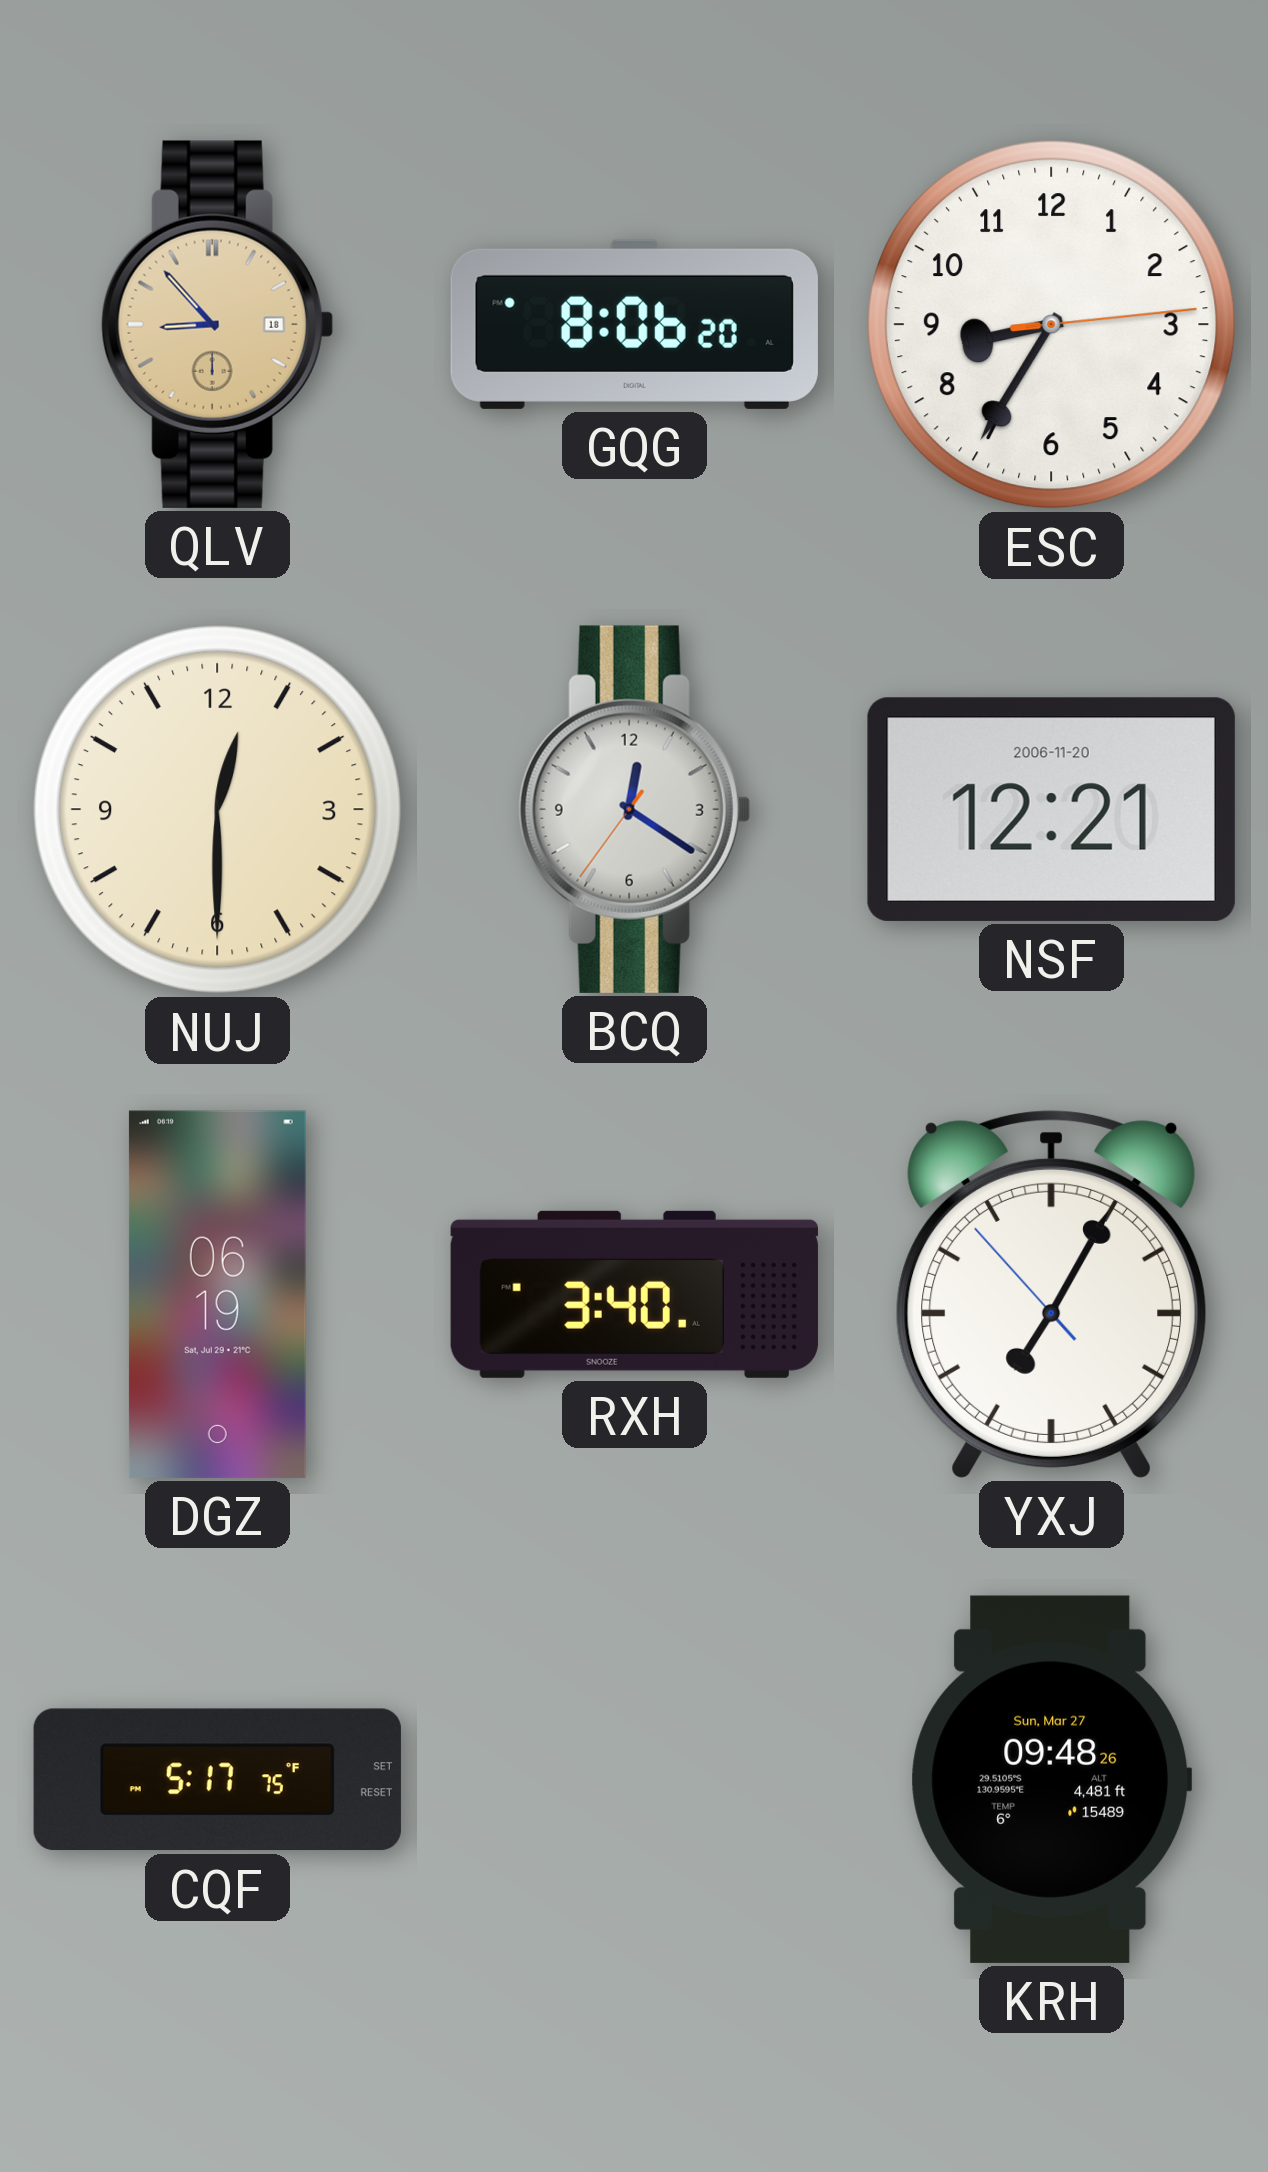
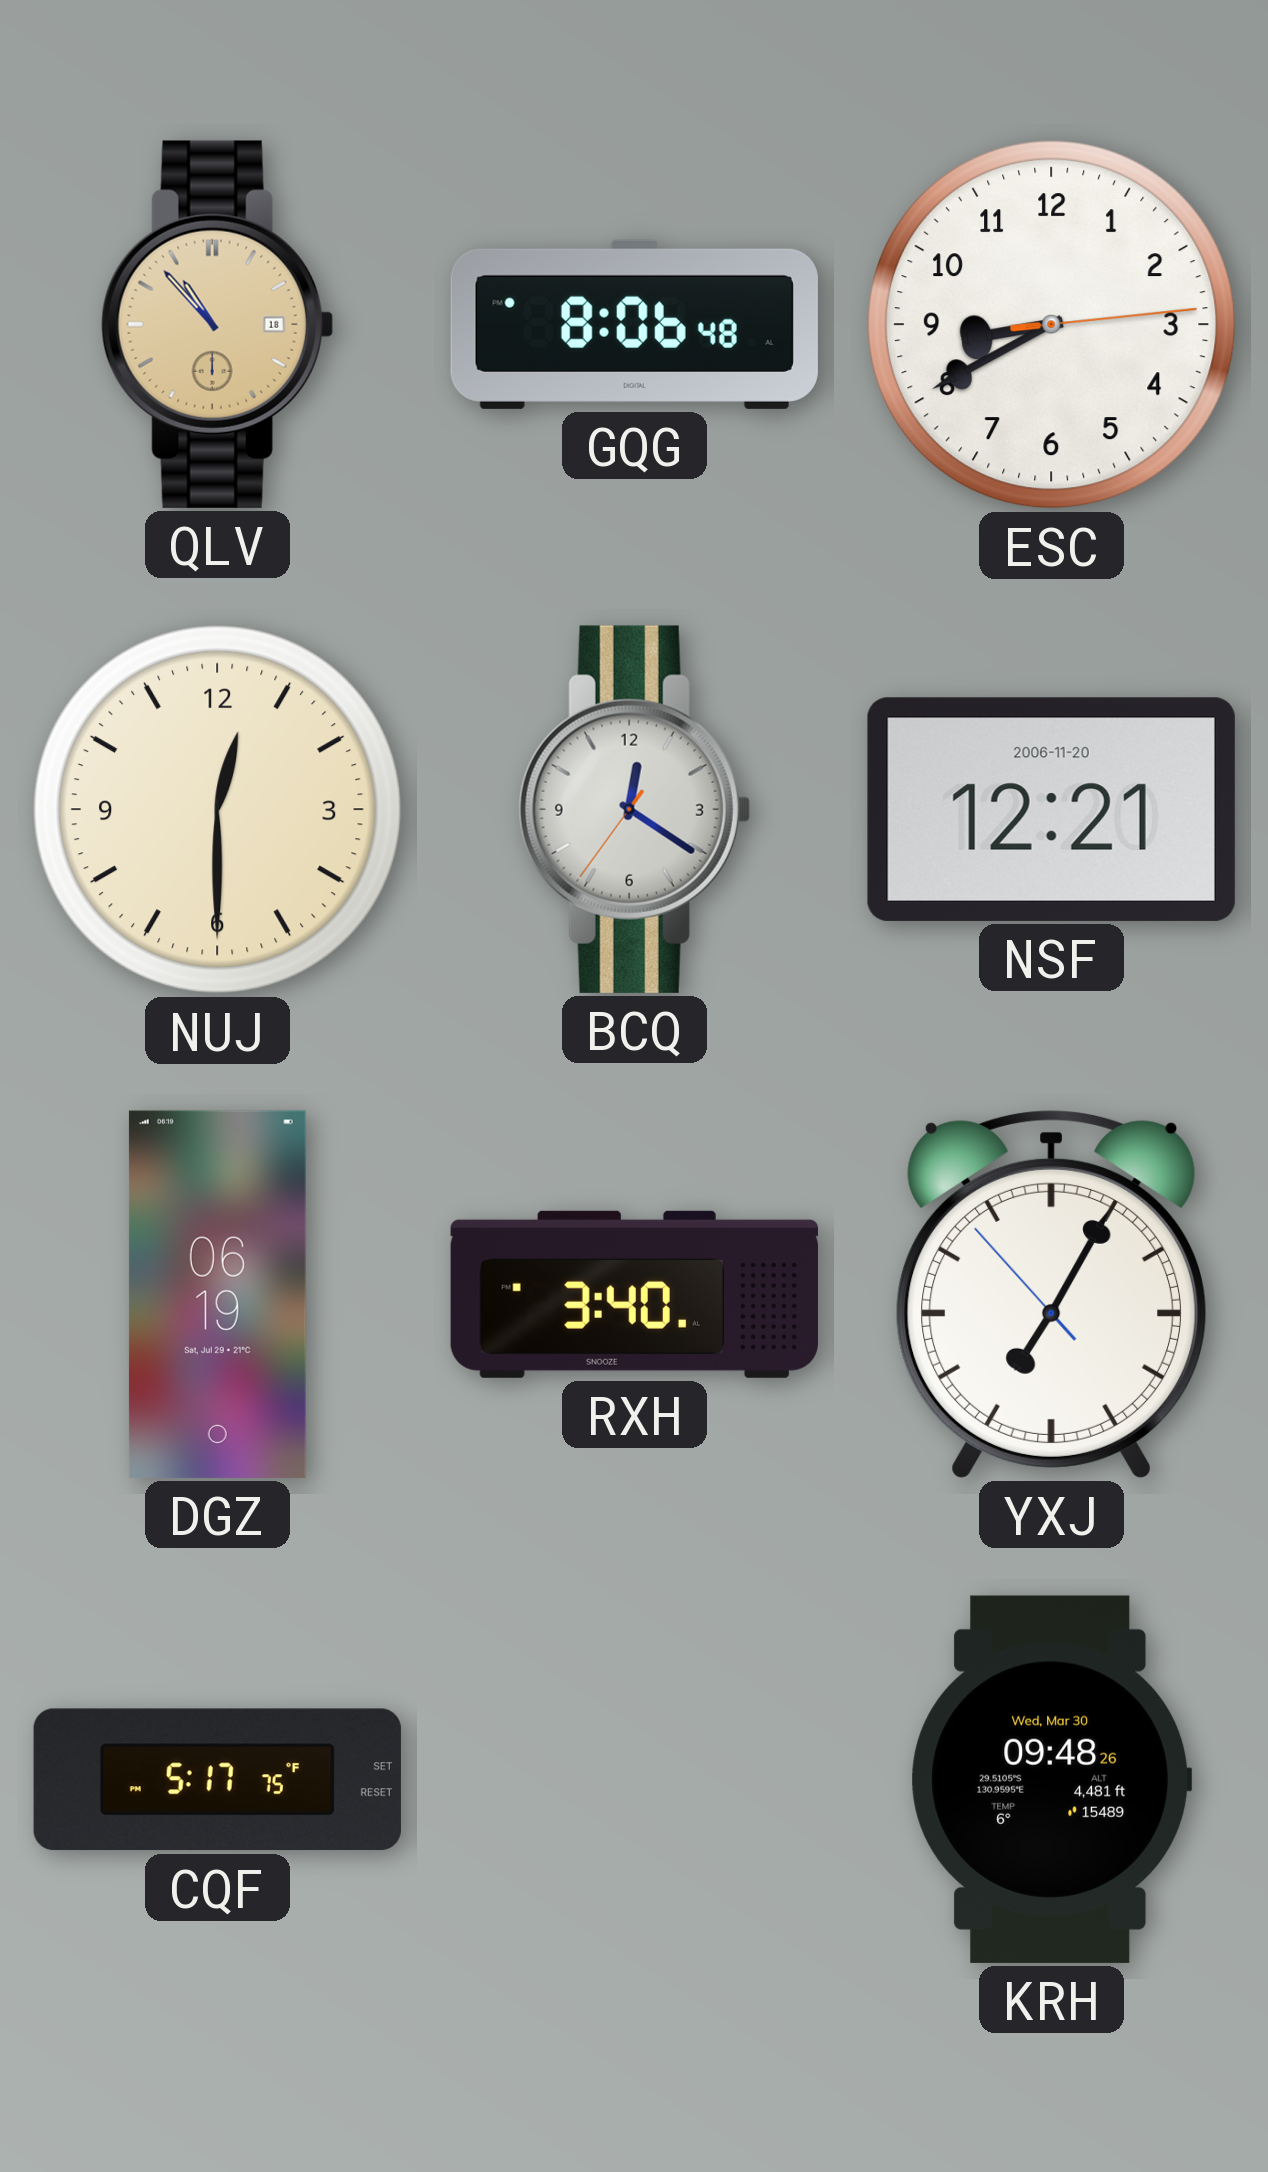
QLV: 8:53 -> 10:53 (217, 324)
GQG: 8:06:20 -> 8:06:48 (634, 324)
ESC: 8:35 -> 8:40 (1052, 325)
KRH date: Sun, Mar 27 -> Wed, Mar 30 (1052, 1779)
